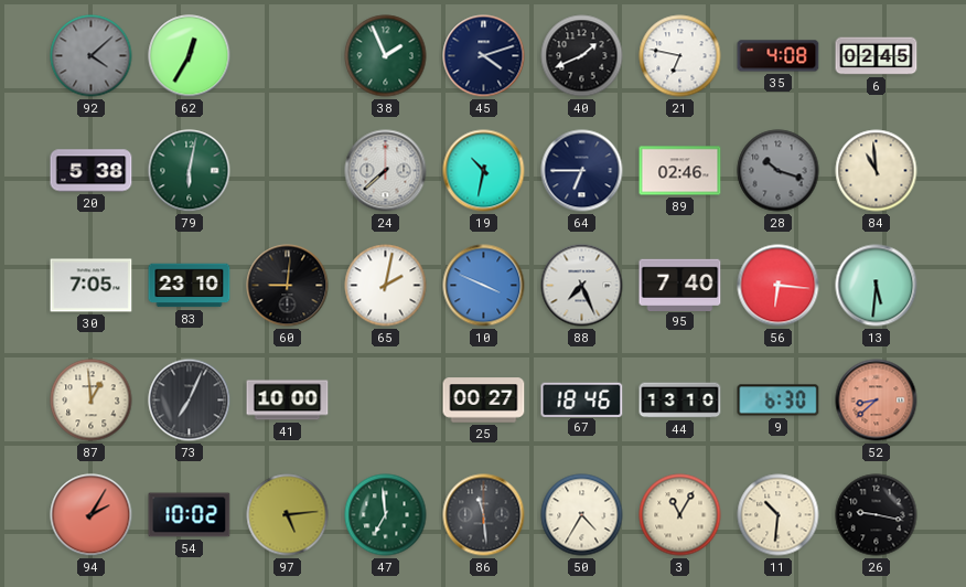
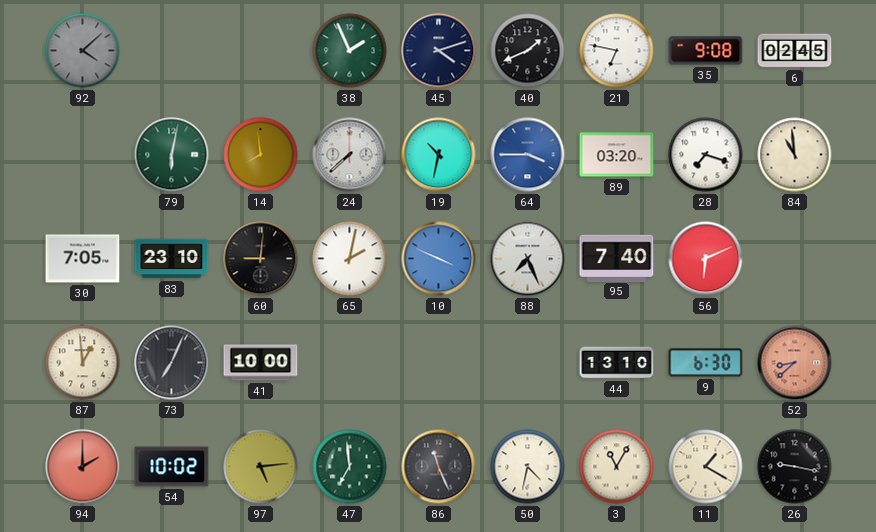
62: 12:35 -> none (190, 56)
35: 4:08 -> 9:08 (706, 51)
20: 5:38 -> none (92, 171)
14: none -> 7:59 (261, 155)
64: 6:45 -> 3:45 (528, 155)
64 dial: navy -> blue (528, 155)
89: 02:46 -> 03:20 (617, 155)
28: 10:18 -> 7:18 (706, 155)
28 dial: grey -> white (706, 155)
56: 6:16 -> 6:11 (706, 259)
13: 5:31 -> none (877, 286)
25: 00:27 -> none (484, 401)
67: 18:46 -> none (582, 399)
94: 2:05 -> 2:00 (83, 467)
86: 11:29 -> 11:26 (439, 467)
50: 4:35 -> 4:32 (528, 467)
11: 10:31 -> 1:20 (706, 467)
